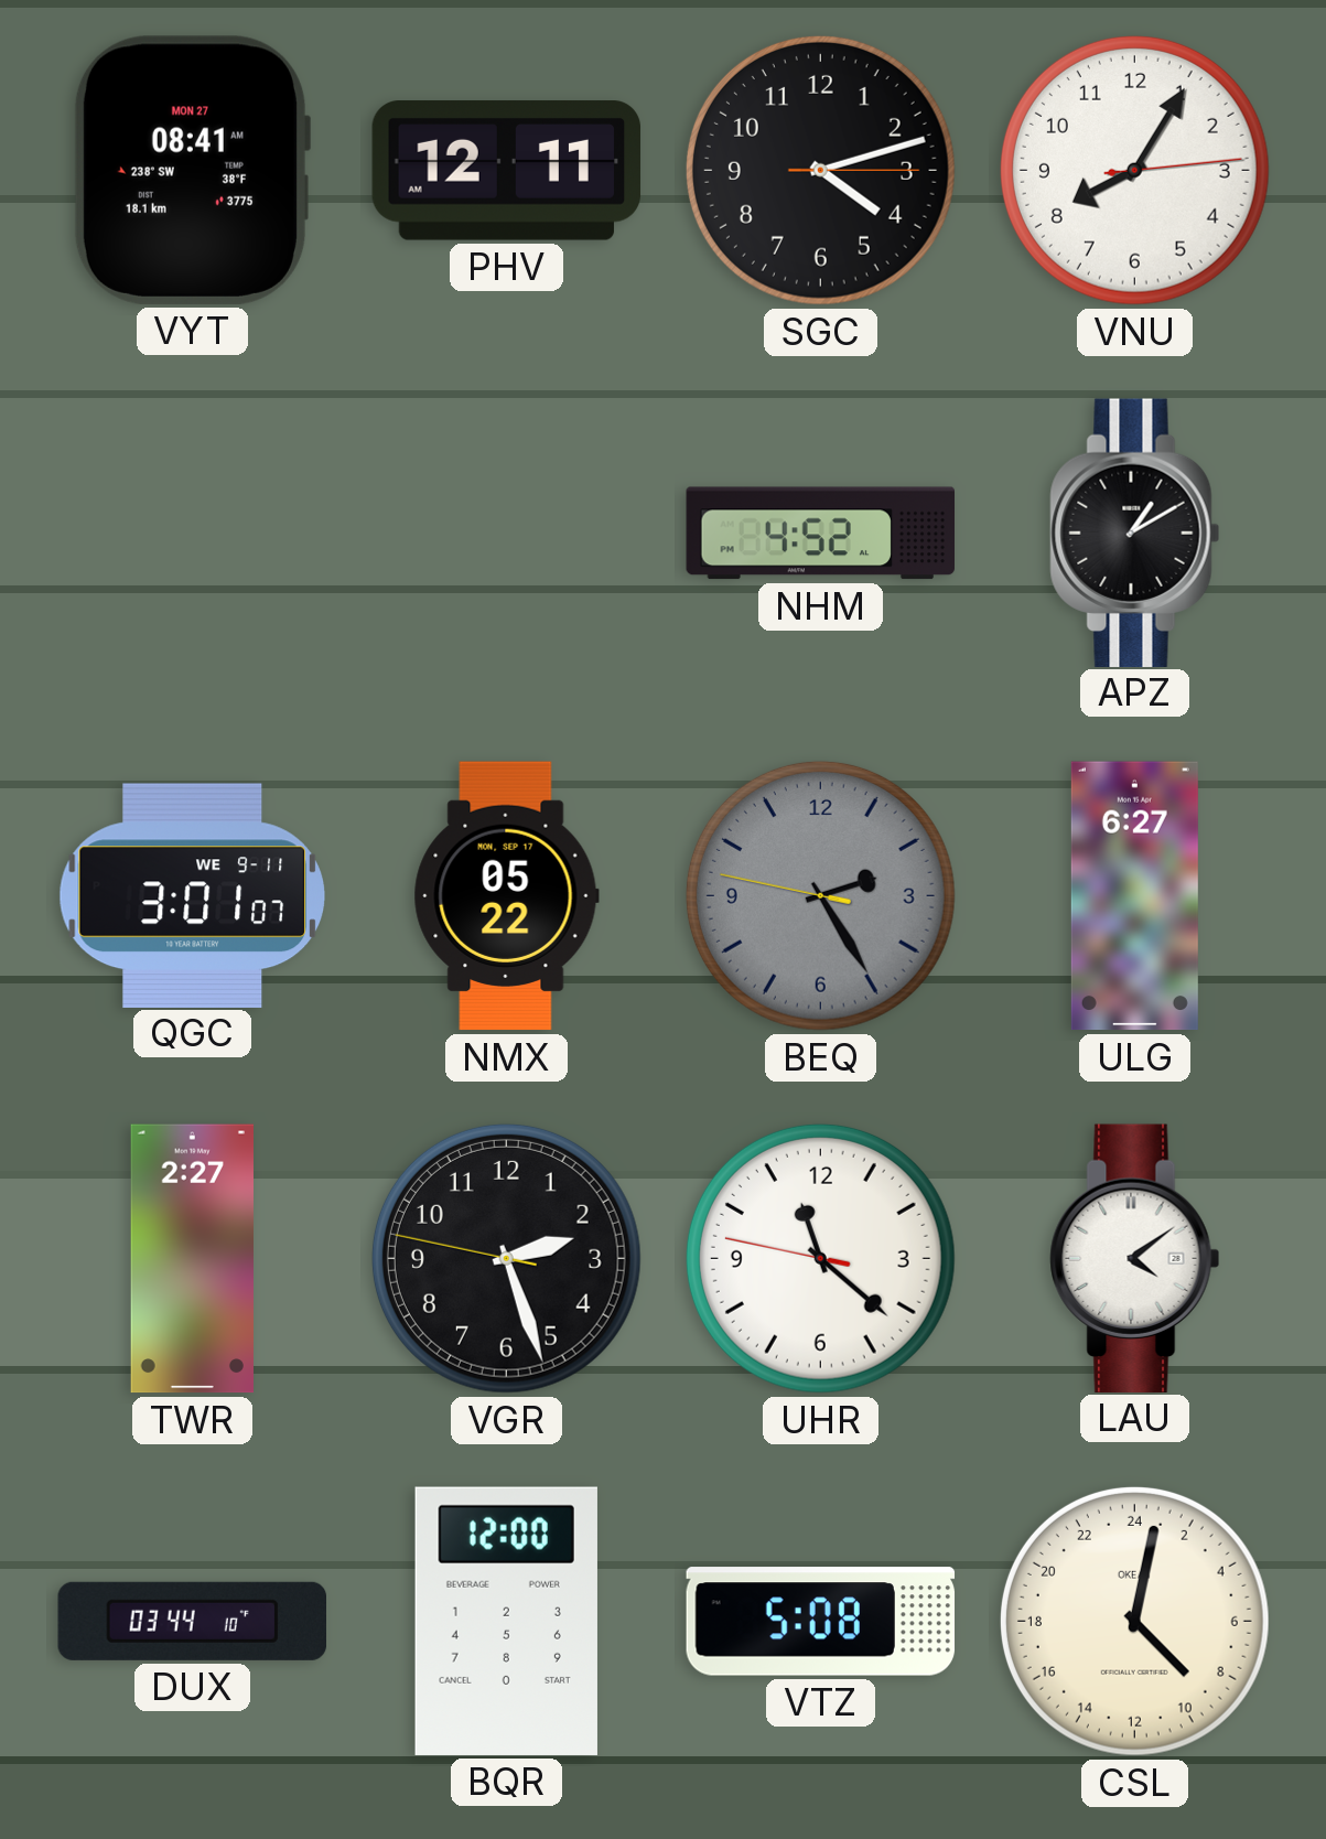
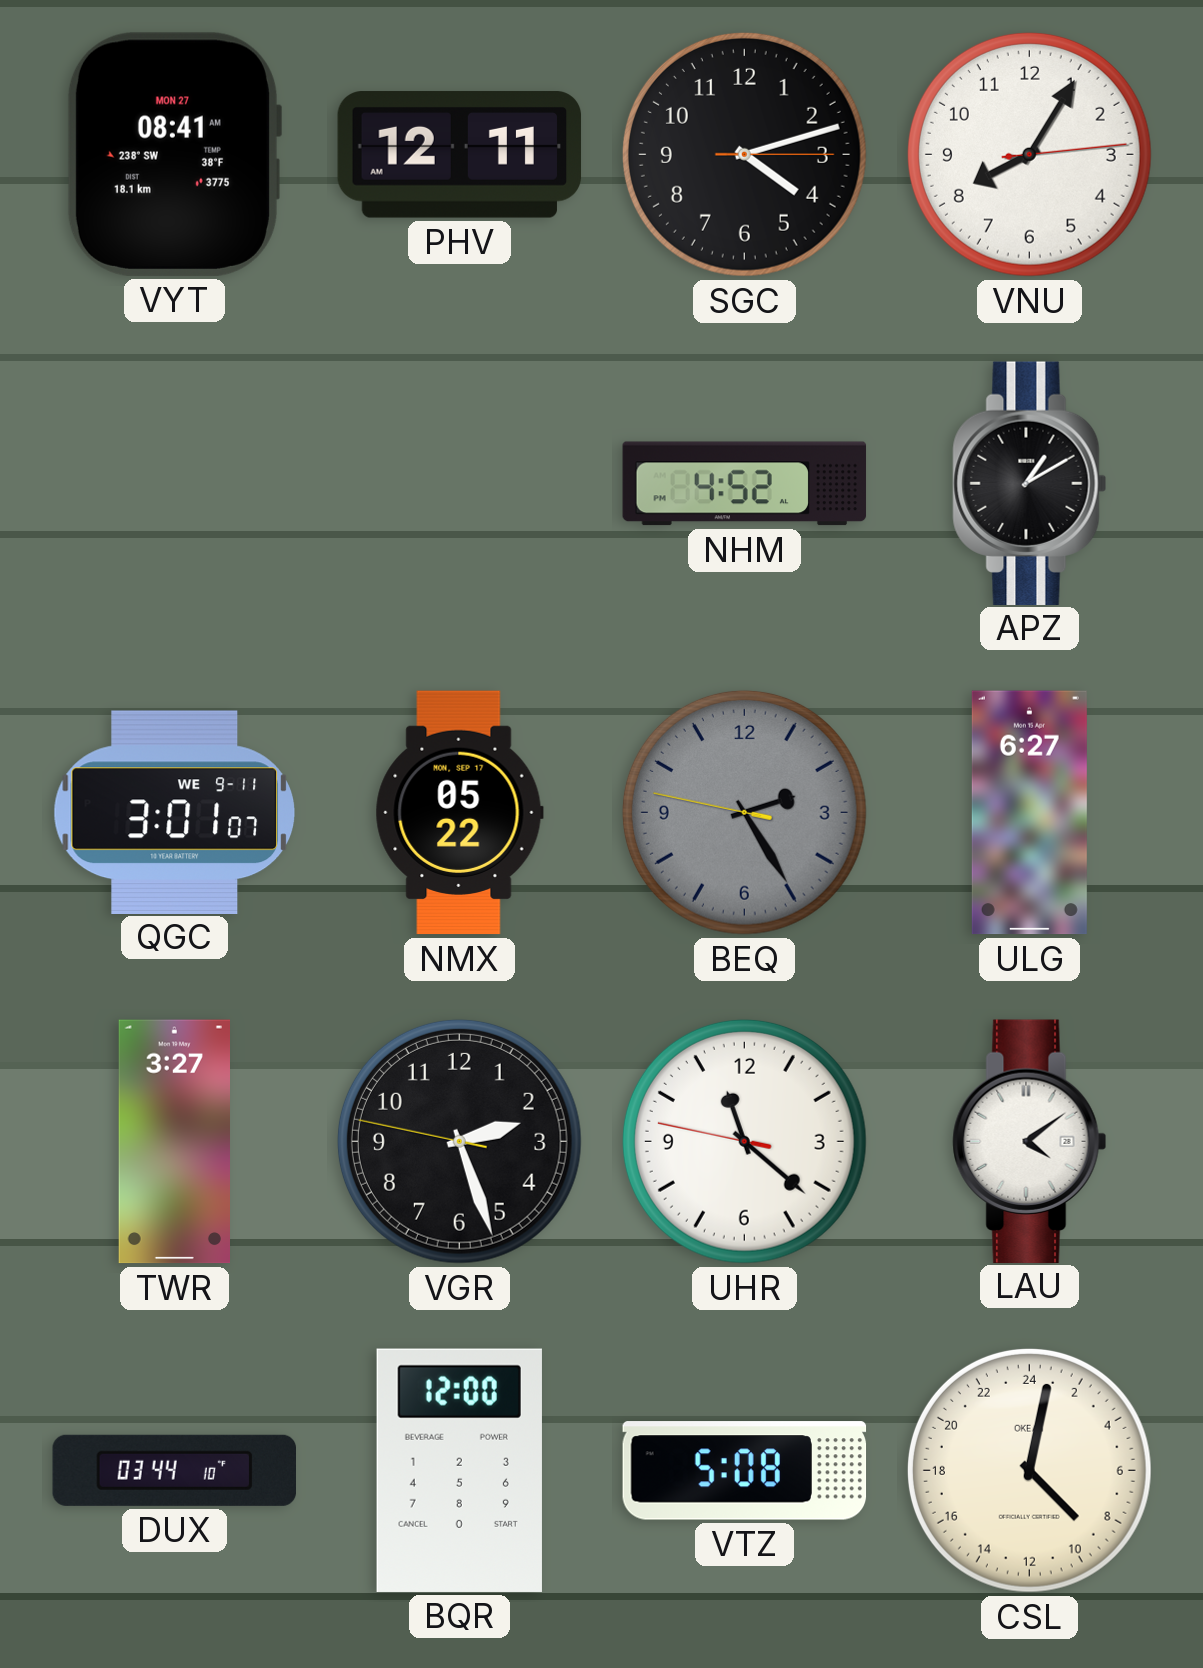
TWR: 2:27 -> 3:27 (174, 1142)
